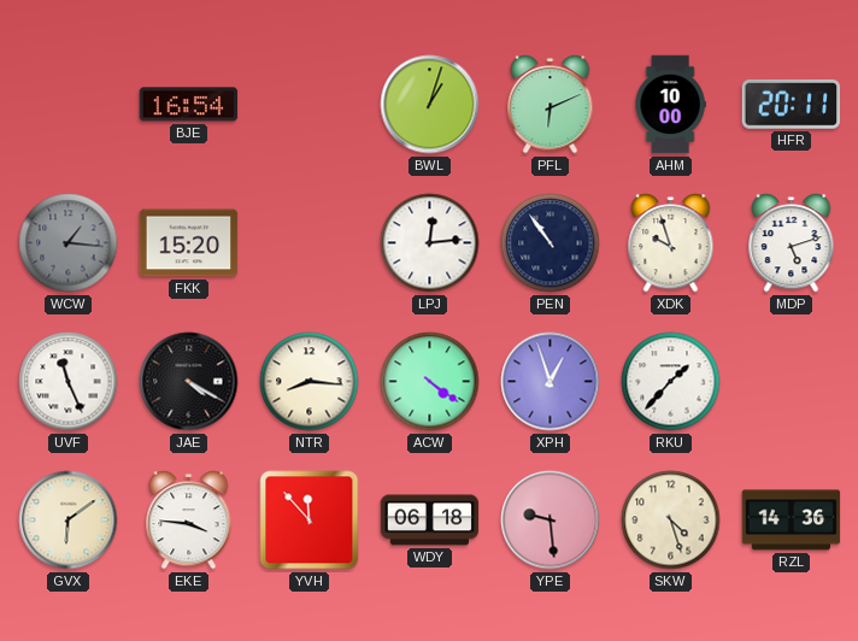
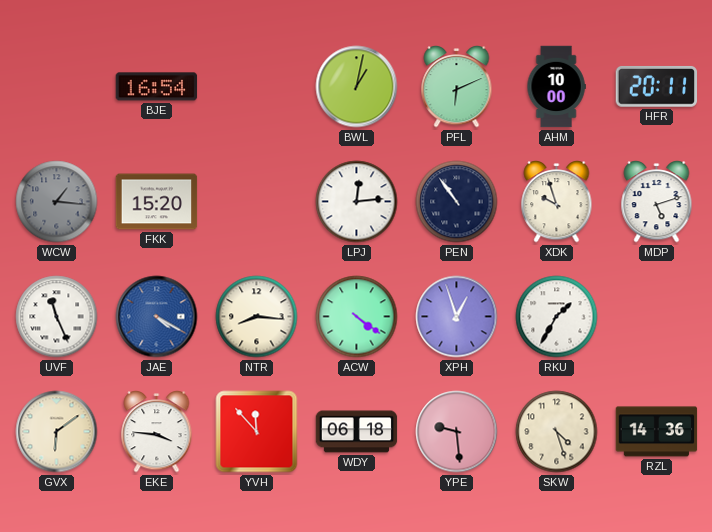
BWL: 1:03 -> 1:02 (357, 87)
JAE dial: black -> blue (157, 317)
RKU: 1:37 -> 1:35 (557, 317)
